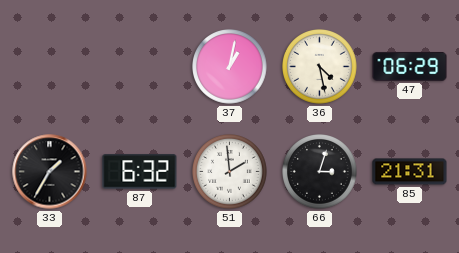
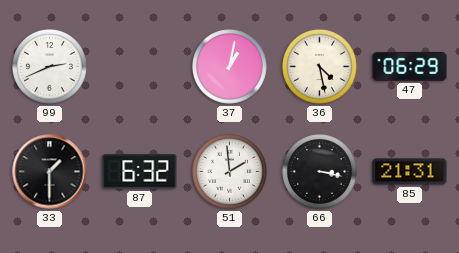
99: none -> 2:41 (50, 67)
33: 1:35 -> 1:30 (50, 172)
66: 3:03 -> 3:17 (320, 172)
